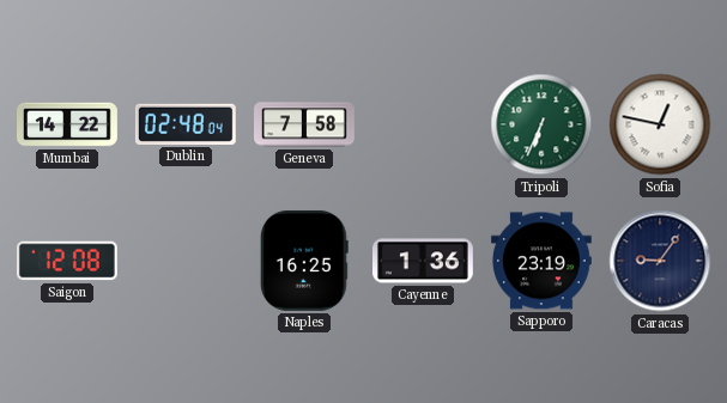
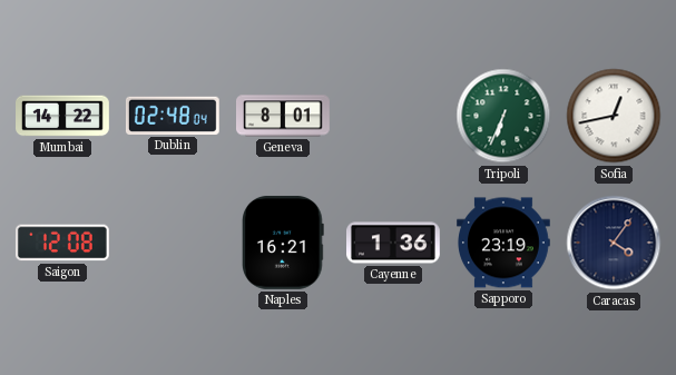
Geneva: 7:58 -> 8:01 (284, 116)
Sofia: 12:47 -> 12:43 (614, 116)
Naples: 16:25 -> 16:21 (284, 243)
Caracas: 9:06 -> 4:06 (614, 243)
